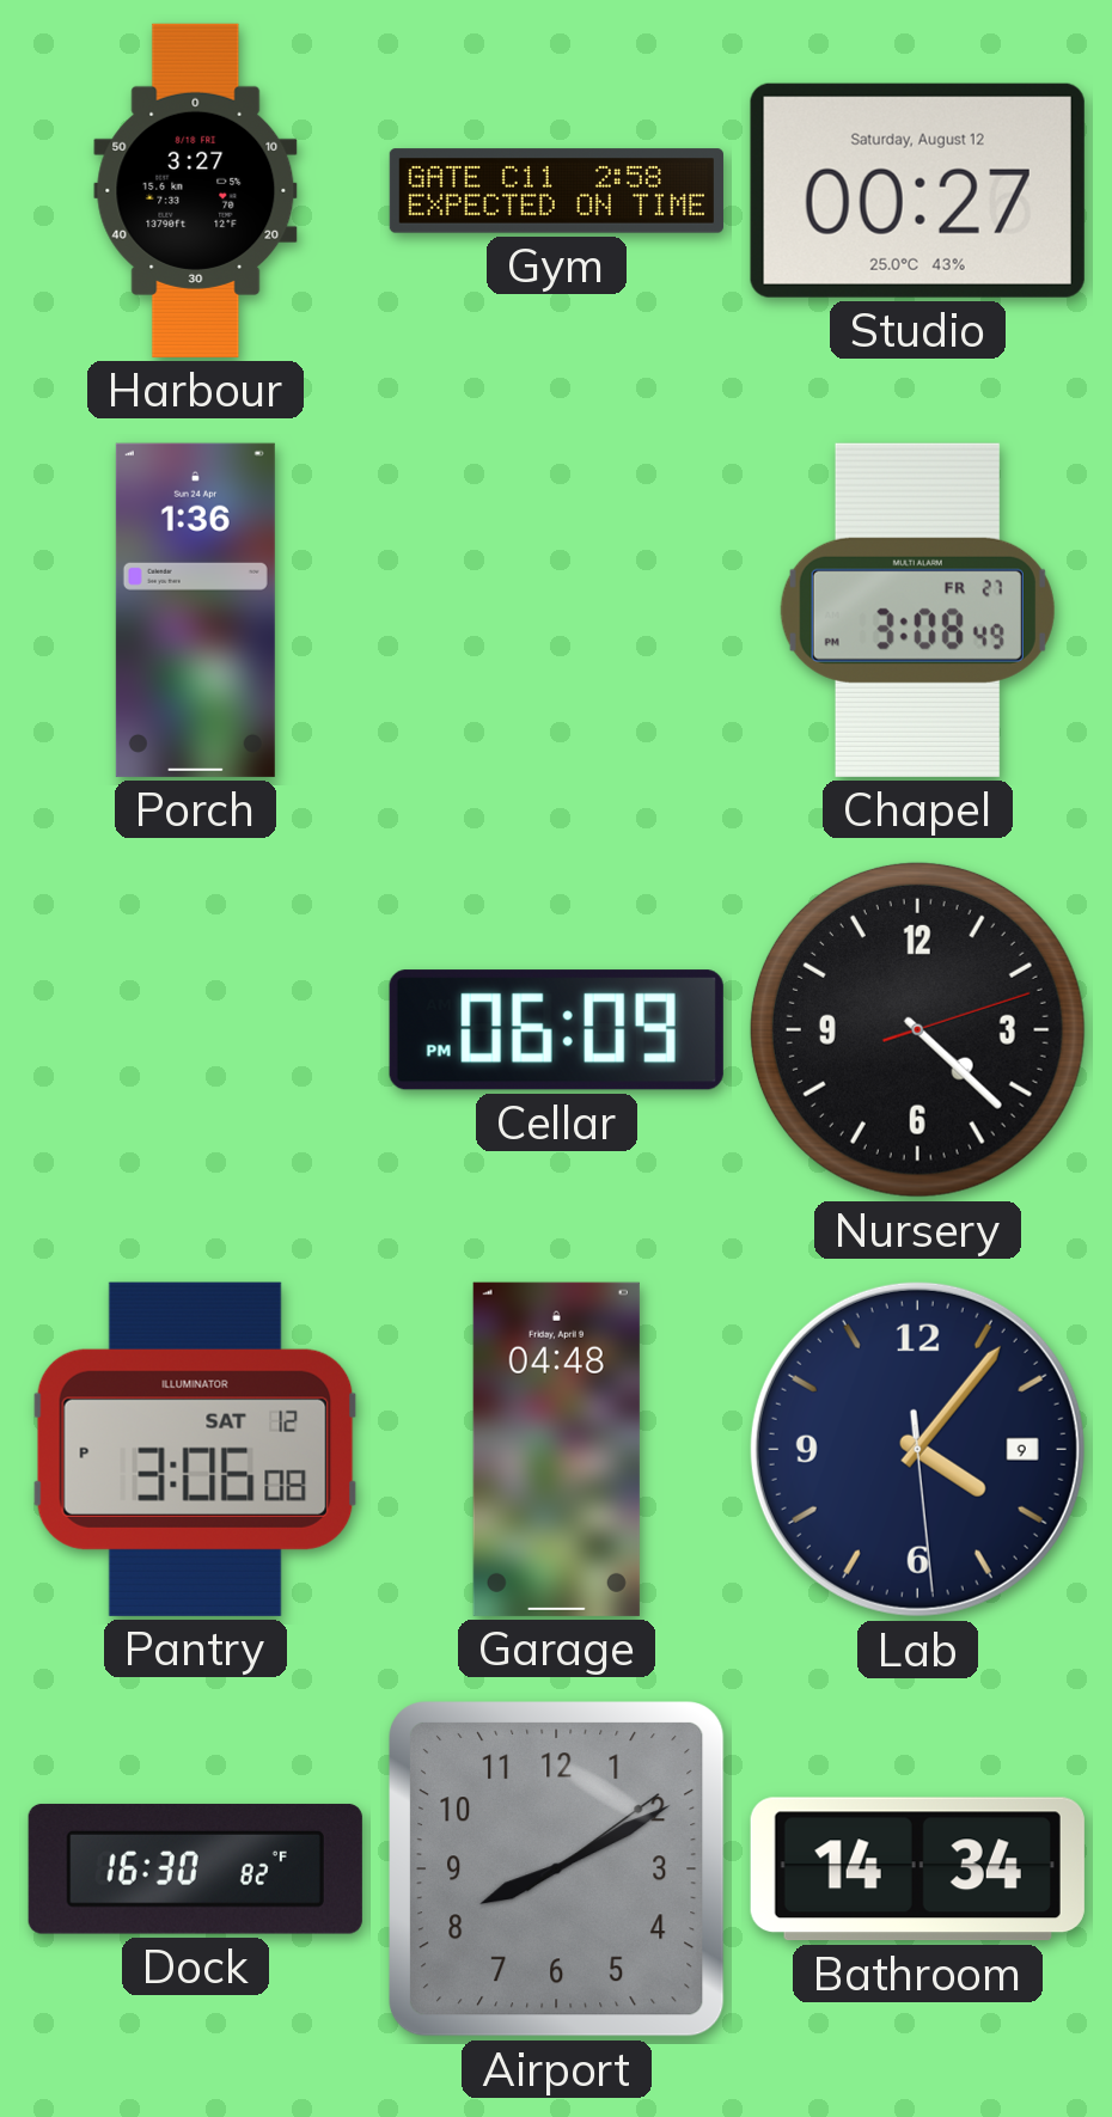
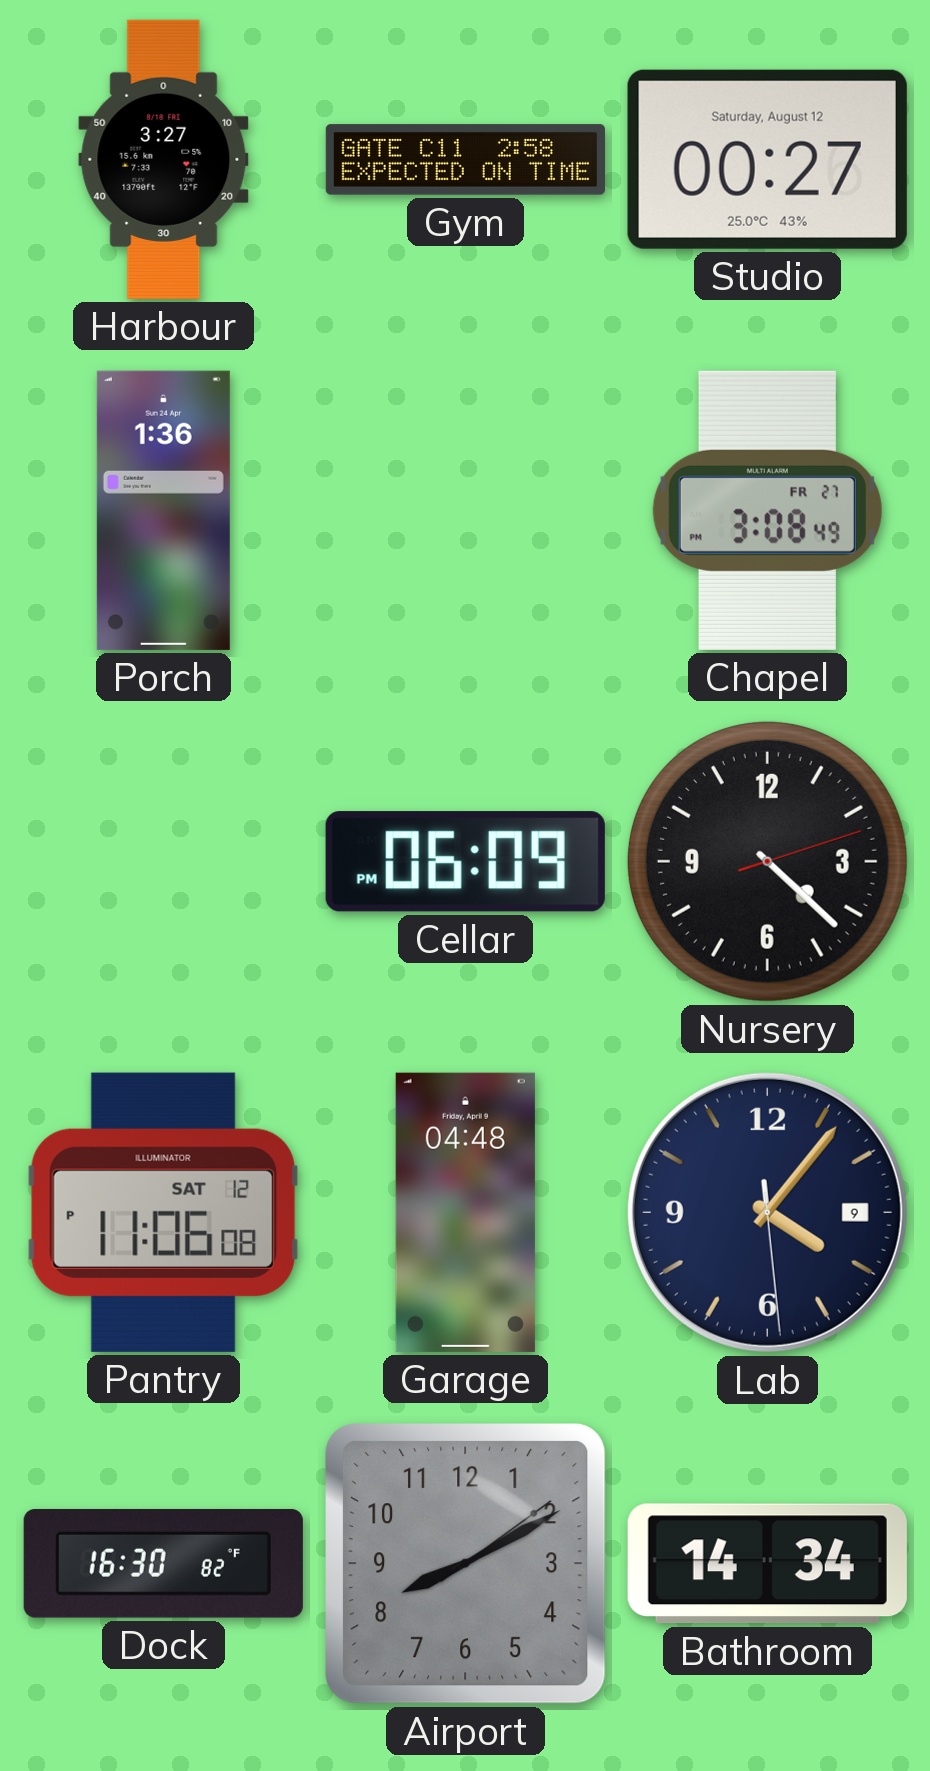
Pantry: 3:06 -> 11:06 (163, 1212)
